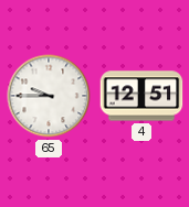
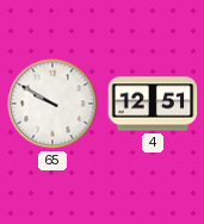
65: 9:45 -> 9:50 (52, 104)
